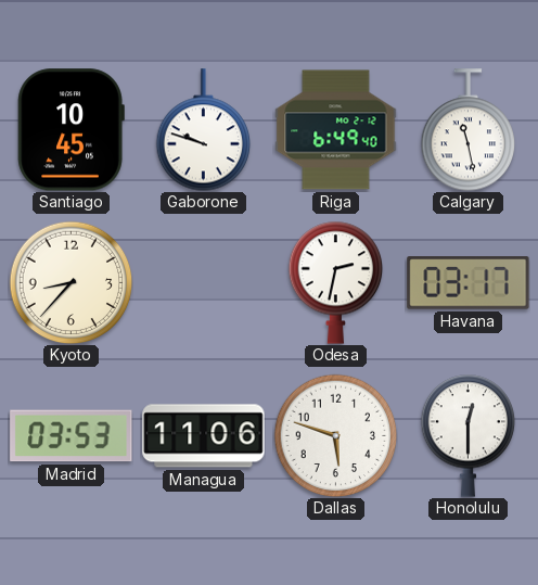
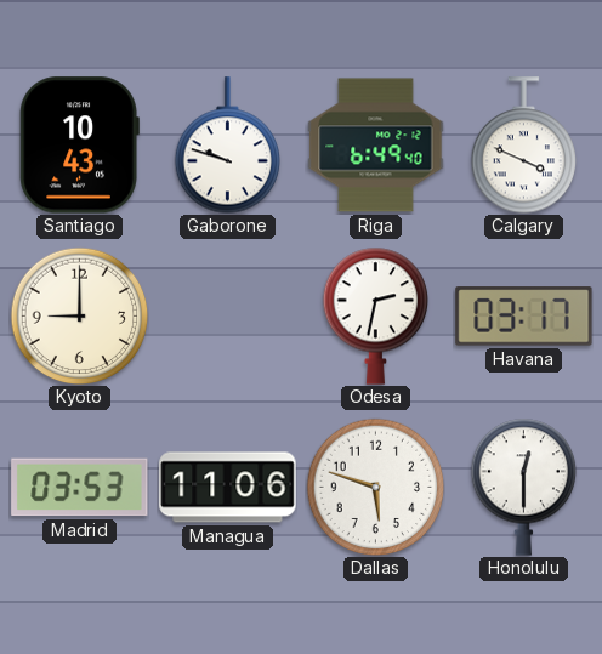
Santiago: 10:45 -> 10:43 (79, 146)
Calgary: 11:28 -> 3:49 (524, 146)
Kyoto: 8:37 -> 9:00 (79, 315)
